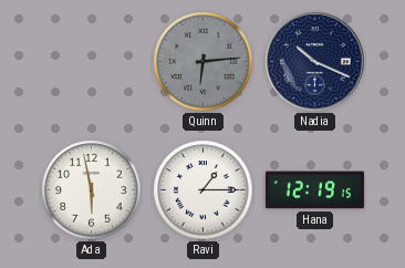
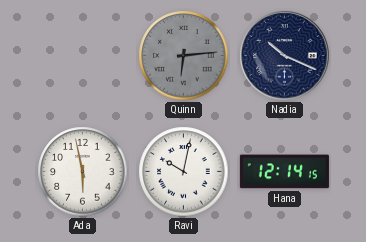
Ravi: 1:15 -> 10:02 (184, 172)
Hana: 12:19 -> 12:14 (284, 172)
